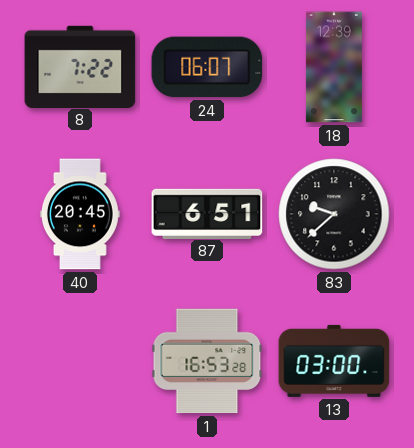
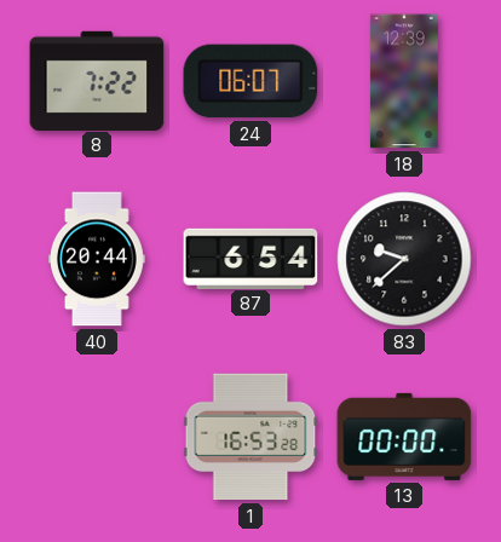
40: 20:45 -> 20:44 (97, 259)
87: 6:51 -> 6:54 (250, 258)
13: 03:00 -> 00:00 (404, 437)
